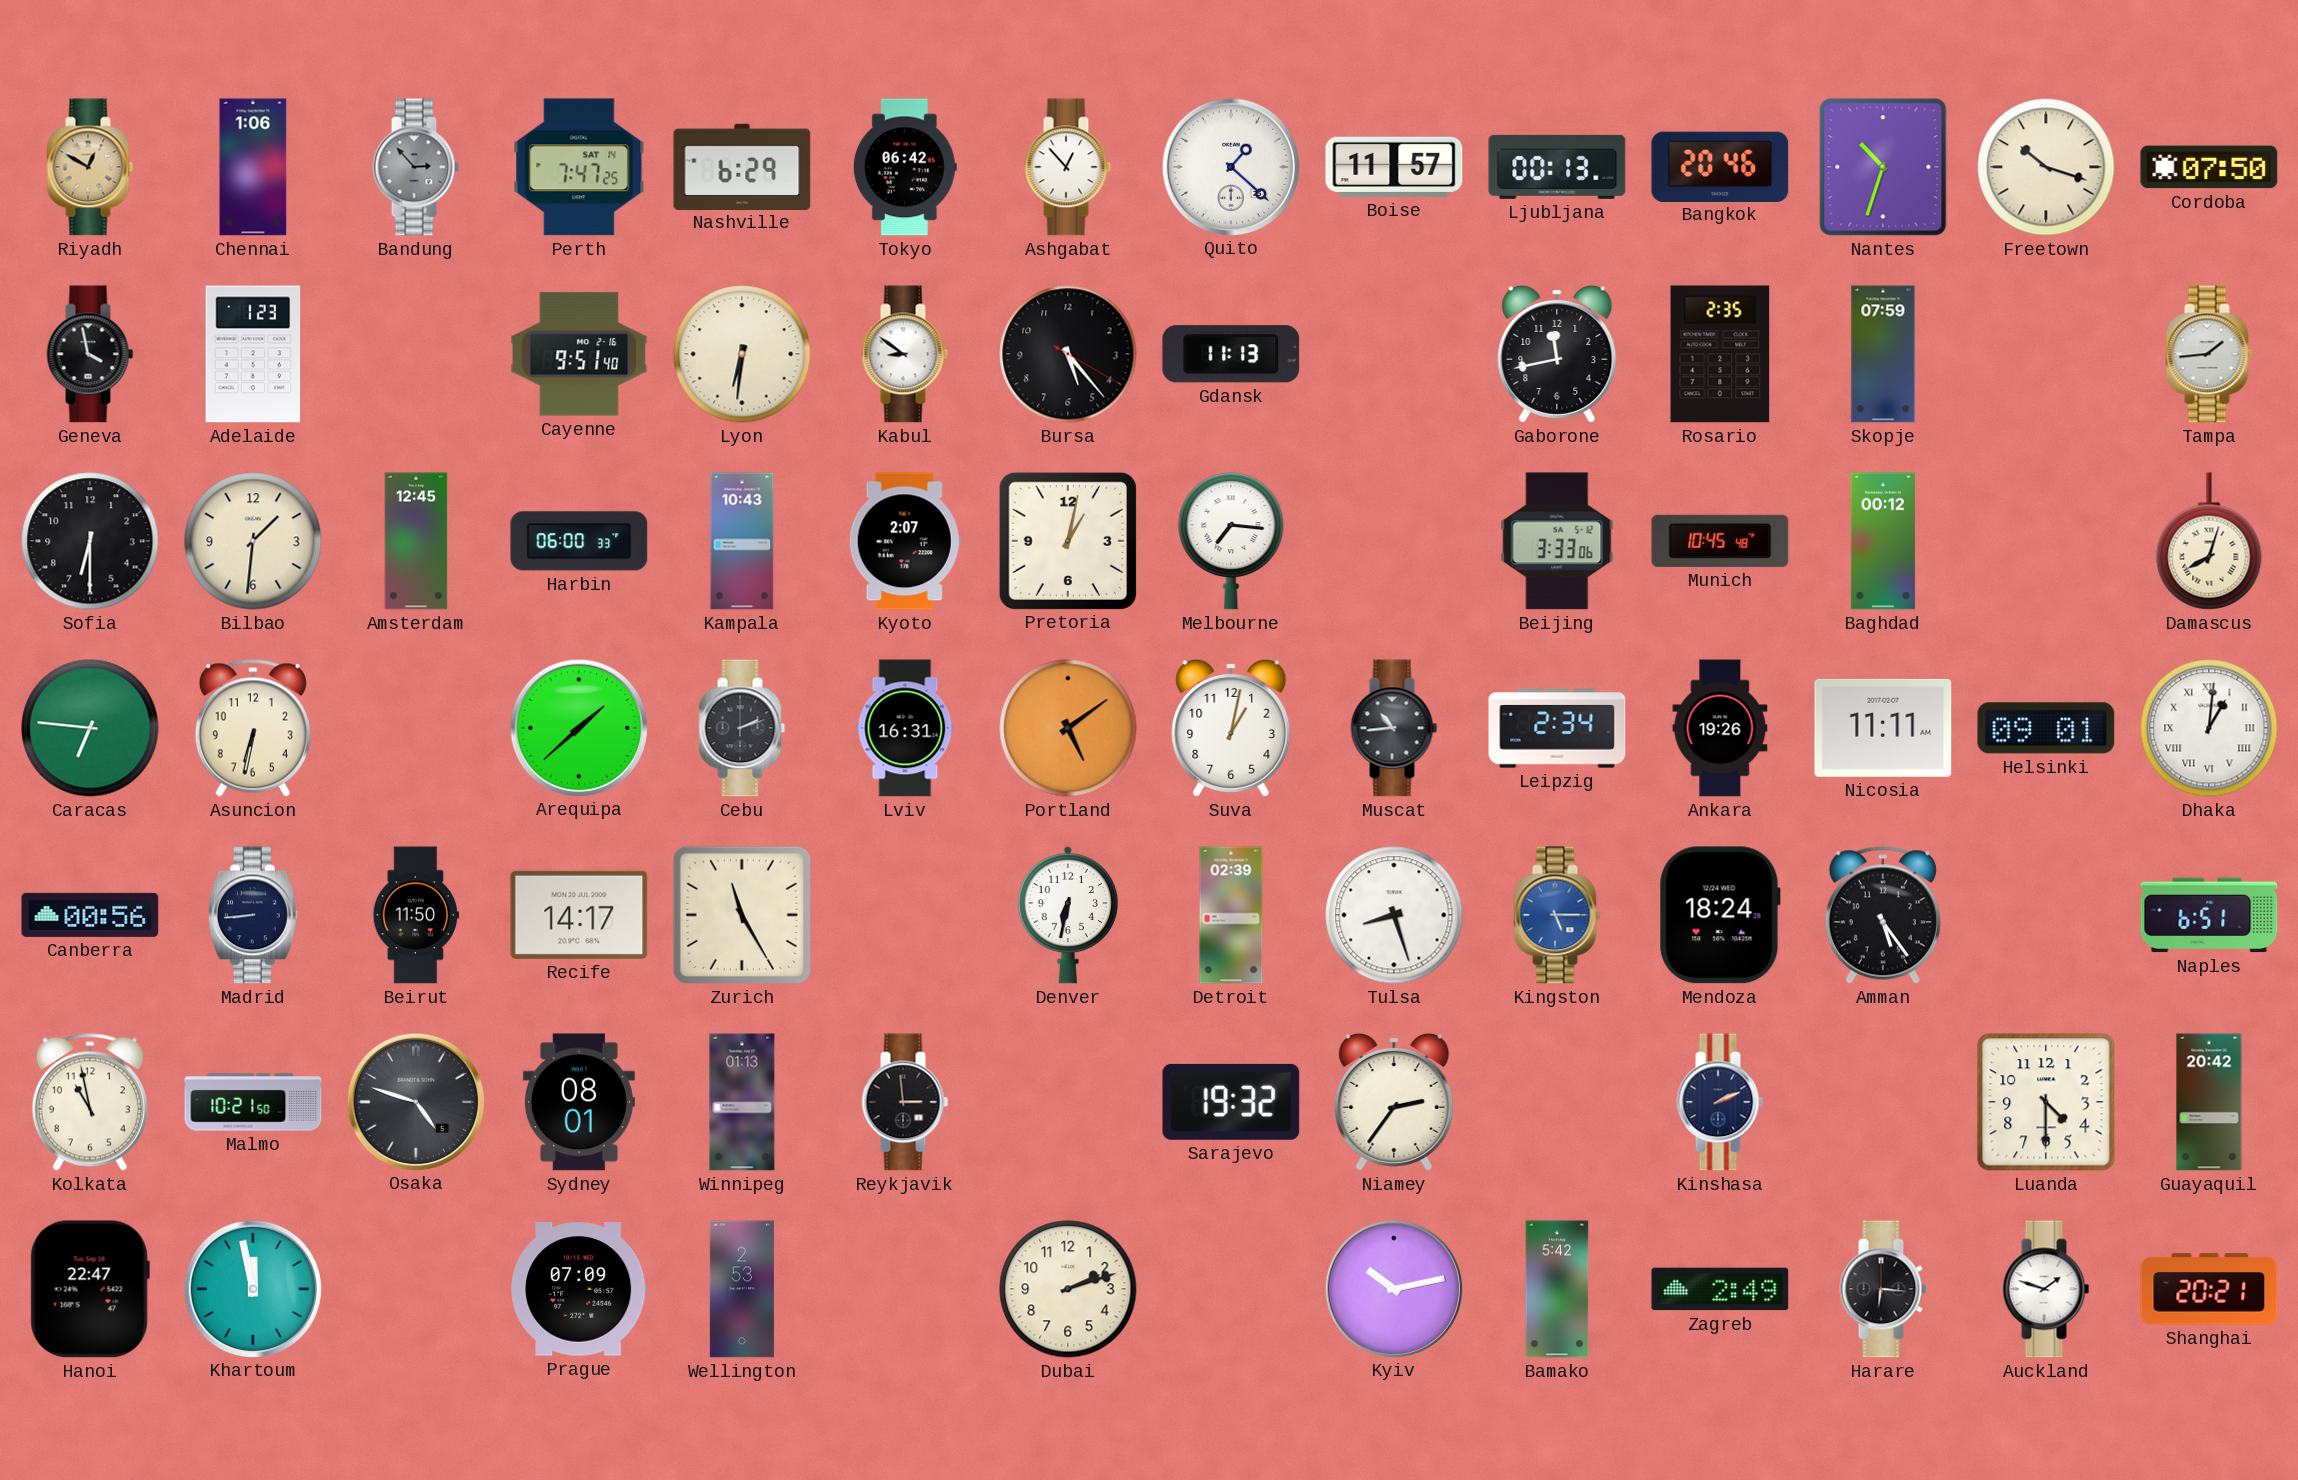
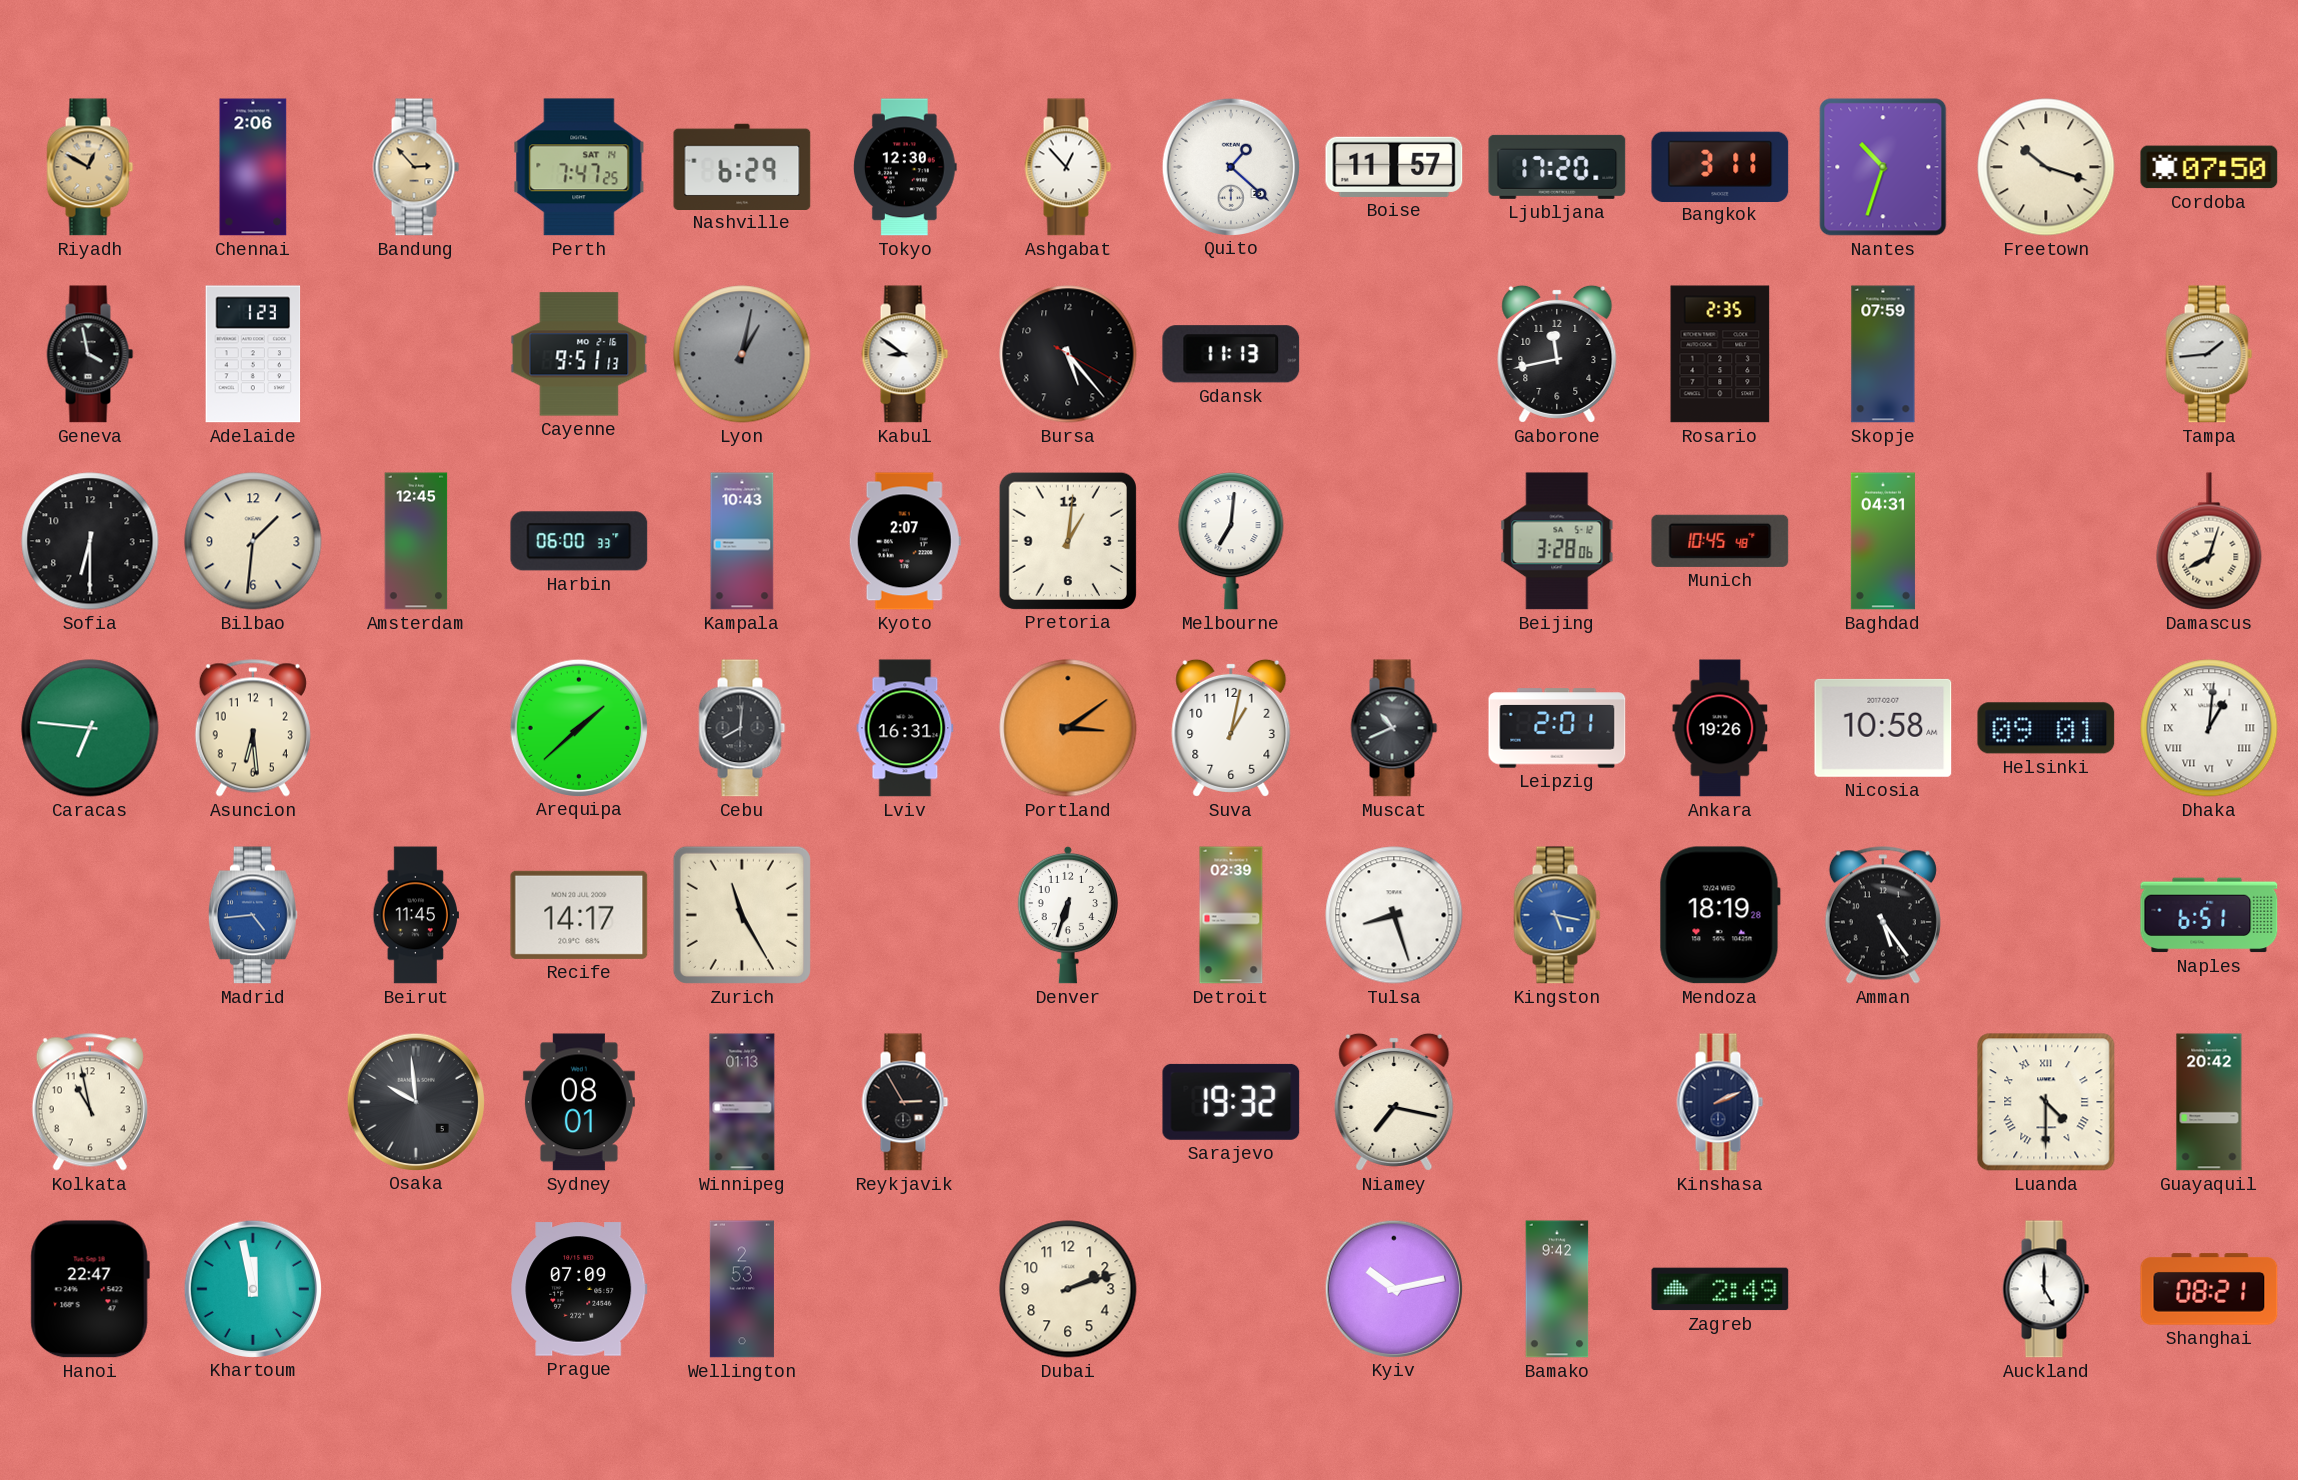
Chennai: 1:06 -> 2:06 (253, 167)
Bandung dial: grey -> champagne (416, 167)
Tokyo: 06:42 -> 12:30 (905, 167)
Ljubljana: 00:13 -> 17:20 (1557, 167)
Bangkok: 20:46 -> 3:11 (1720, 166)
Cayenne: 9:51:40 -> 9:51:13 (579, 354)
Lyon: 6:31 -> 1:02 (742, 354)
Lyon dial: cream -> grey (742, 354)
Pretoria: 1:02 -> 1:01 (1067, 540)
Melbourne: 7:16 -> 7:01 (1231, 542)
Beijing: 3:33 -> 3:28 (1557, 541)
Baghdad: 00:12 -> 04:31 (1883, 541)
Asuncion: 6:32 -> 6:29 (253, 728)
Cebu: 2:12 -> 8:01 (742, 728)
Portland: 5:09 -> 3:09 (1068, 728)
Muscat: 10:44 -> 10:41 (1394, 728)
Leipzig: 2:34 -> 2:01 (1557, 728)
Nicosia: 11:11 -> 10:58 (1883, 728)
Canberra: 00:56 -> none (90, 915)
Madrid: 8:44 -> 4:44 (253, 915)
Madrid dial: navy -> blue (253, 915)
Beirut: 11:50 -> 11:45 (415, 915)
Denver: 6:32 -> 6:33 (1067, 915)
Kingston: 5:15 -> 5:17 (1557, 915)
Mendoza: 18:24 -> 18:19 (1720, 915)
Malmo: 10:21 -> none (253, 1102)
Osaka: 4:48 -> 9:59 (415, 1101)
Reykjavik: 2:59 -> 2:55 (905, 1102)
Niamey: 2:36 -> 7:17 (1394, 1102)
Luanda numerals: Arabic -> Roman (2046, 1102)
Bamako: 5:42 -> 9:42 (1557, 1289)
Harare: 6:16 -> none (1883, 1289)
Auckland: 1:48 -> 5:00 (2046, 1289)
Shanghai: 20:21 -> 08:21 (2209, 1289)
